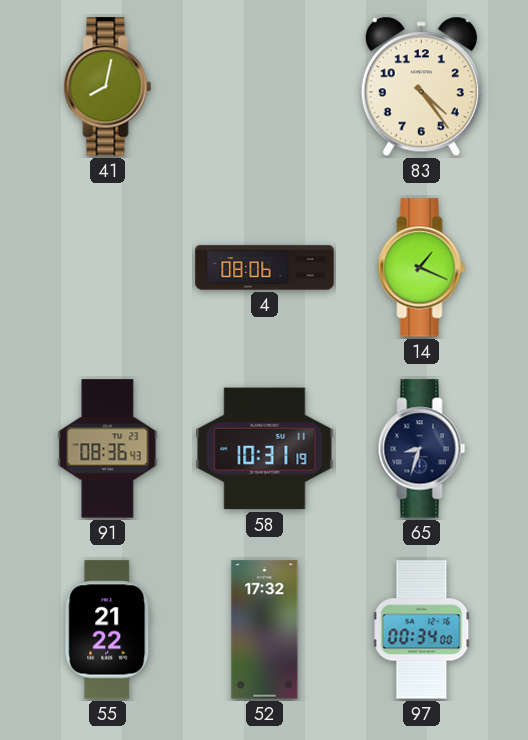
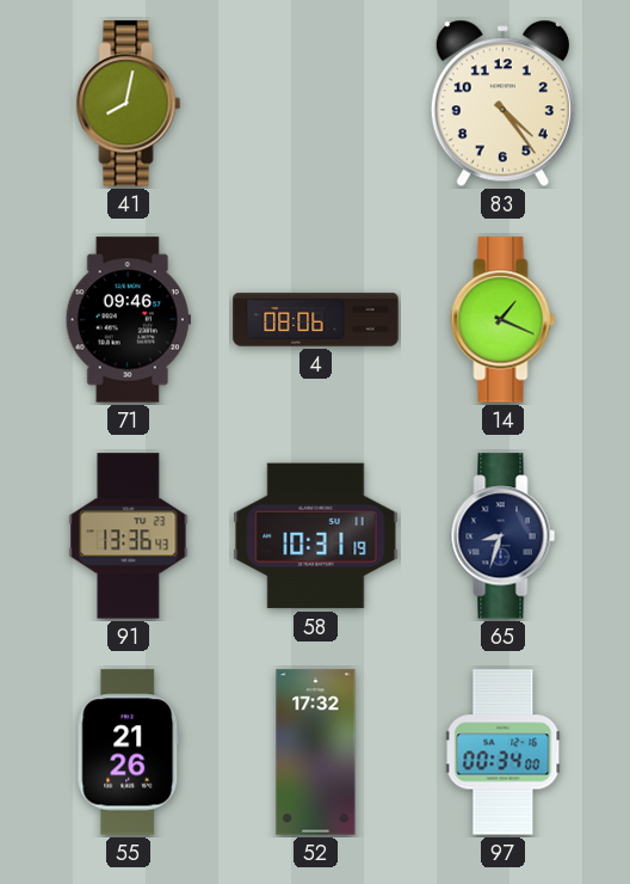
71: none -> 09:46 (128, 320)
91: 08:36 -> 13:36 (129, 536)
55: 21:22 -> 21:26 (129, 753)
